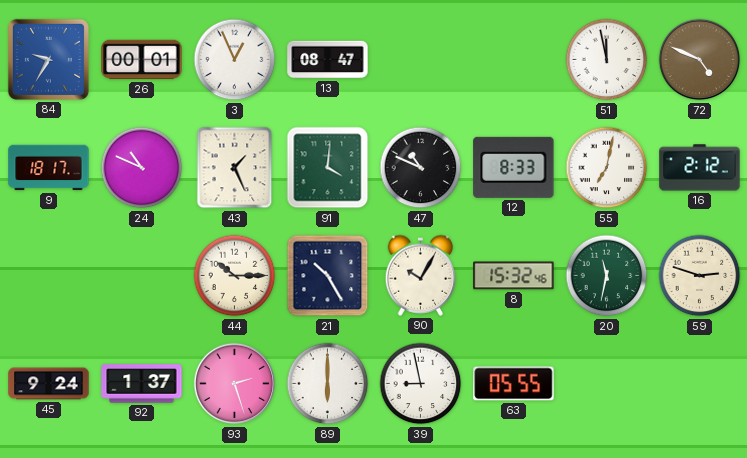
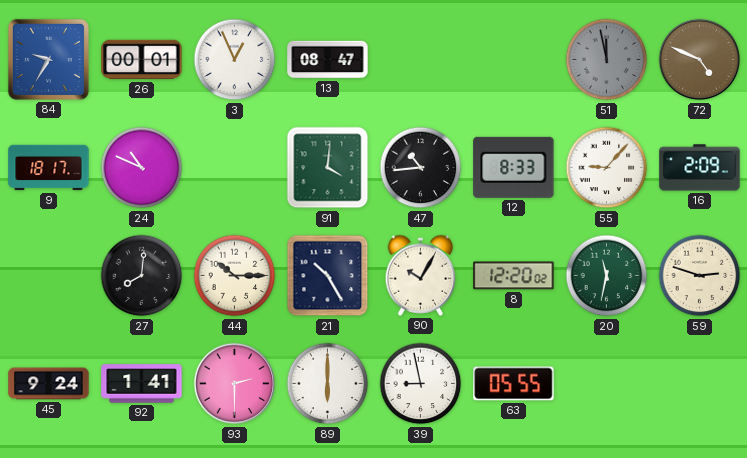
51 dial: white -> grey (607, 60)
43: 1:26 -> none (235, 168)
47: 10:49 -> 10:44 (421, 168)
55: 7:02 -> 9:07 (607, 168)
16: 2:12 -> 2:09 (700, 168)
27: none -> 8:01 (142, 276)
8: 15:32 -> 12:20 (514, 276)
92: 1:37 -> 1:41 (142, 384)
93: 2:27 -> 2:30 (235, 384)
